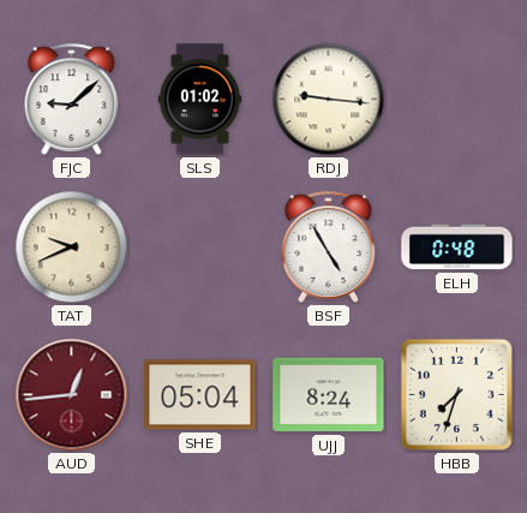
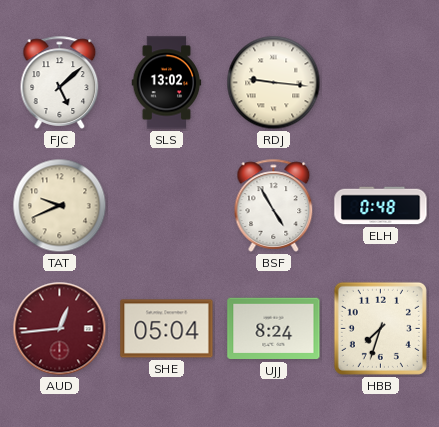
FJC: 9:08 -> 5:08 (60, 82)
SLS: 01:02 -> 13:02 (167, 83)
